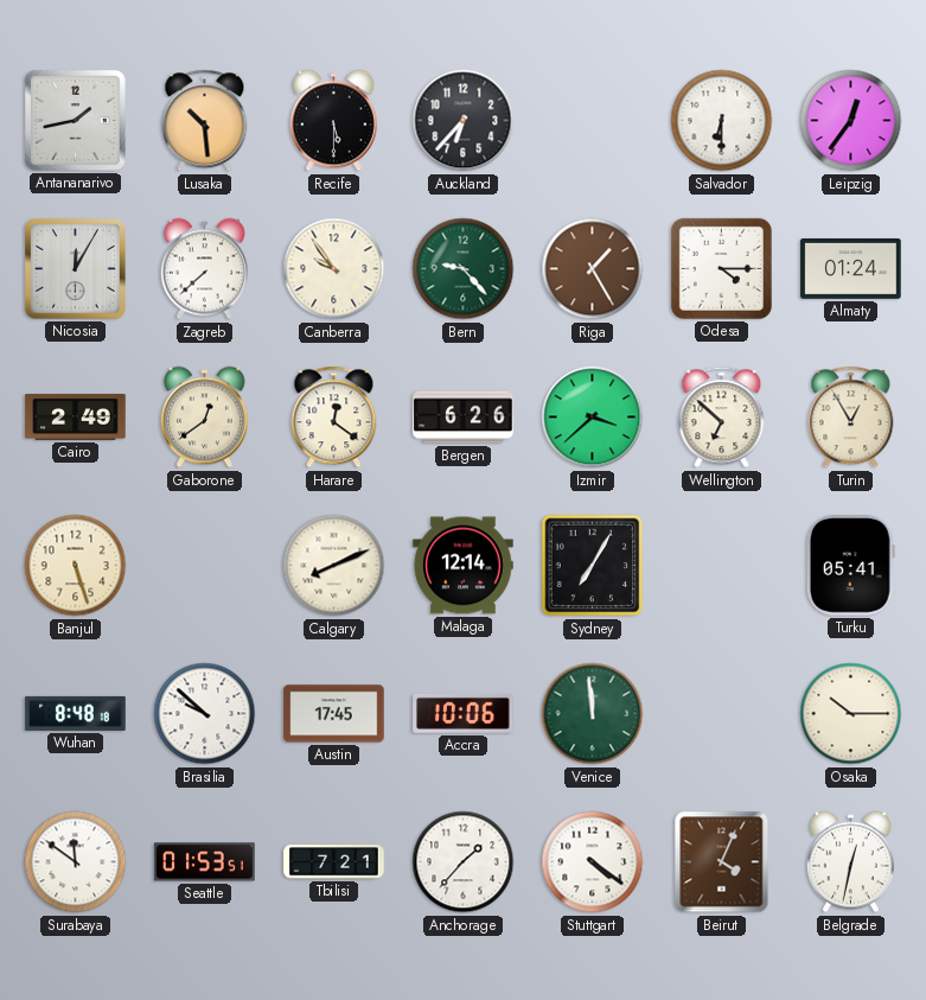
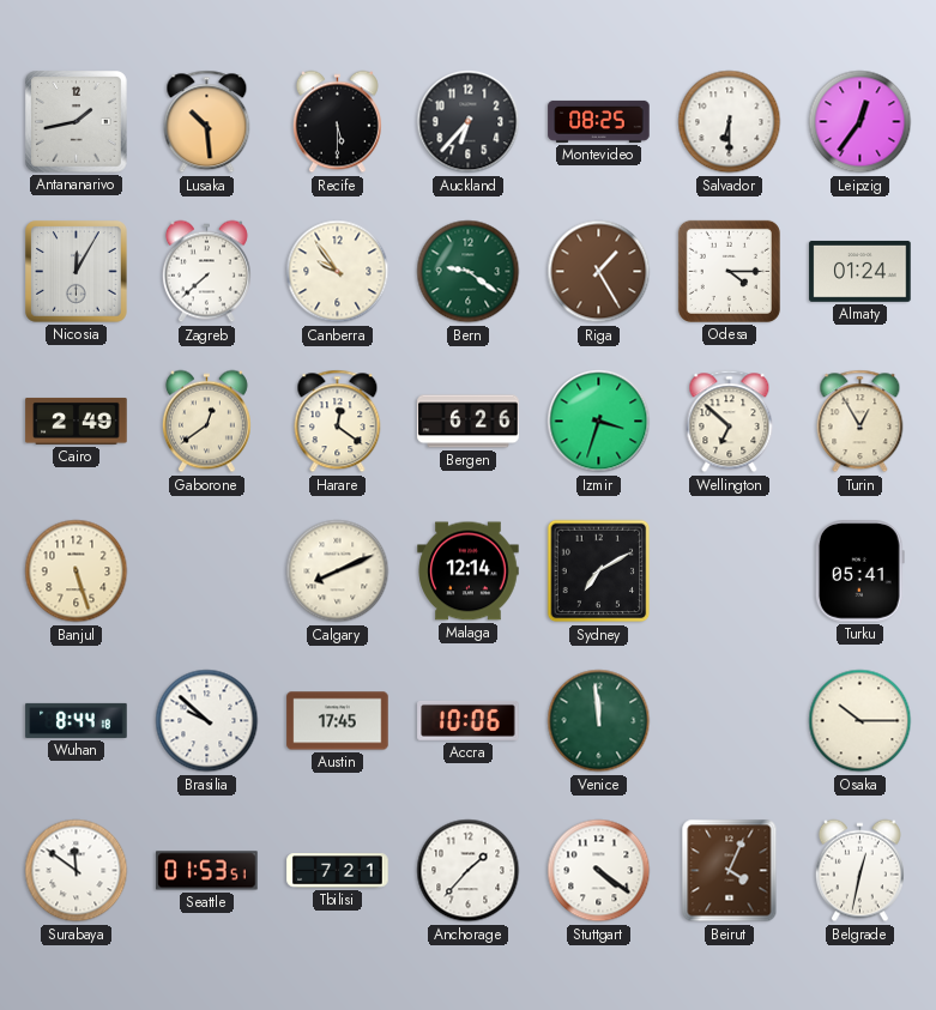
Montevideo: none -> 08:25 (599, 121)
Bern: 9:23 -> 9:21 (469, 272)
Izmir: 3:38 -> 3:33 (599, 422)
Sydney: 7:05 -> 7:10 (599, 571)
Wuhan: 8:48 -> 8:44 (77, 720)
